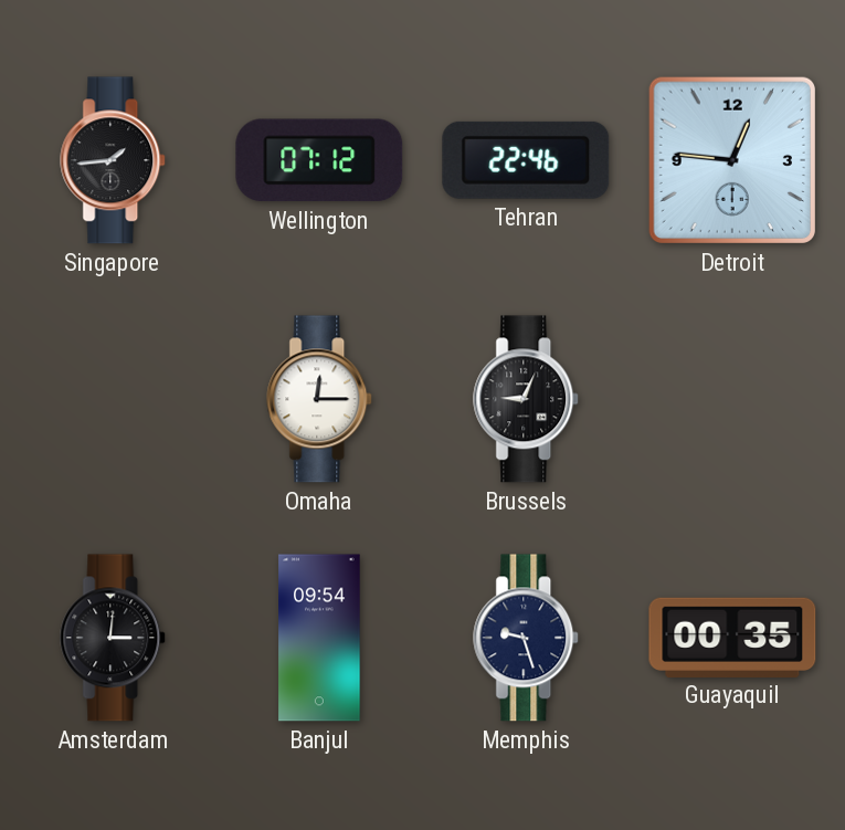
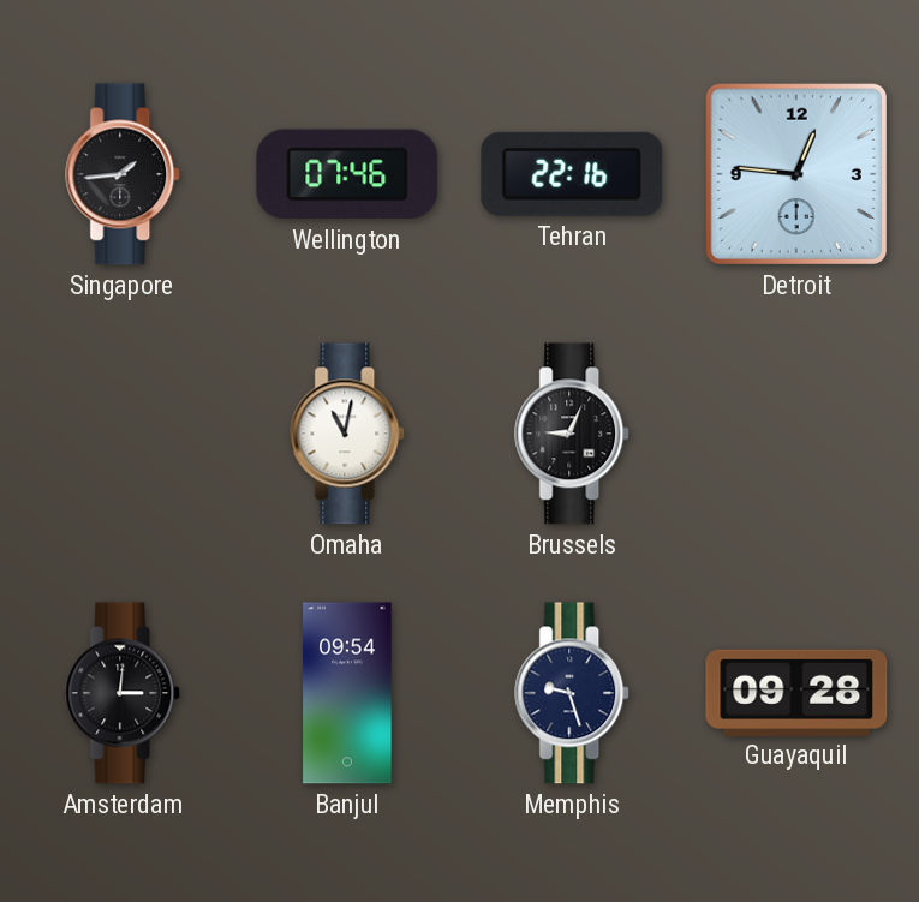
Wellington: 07:12 -> 07:46 (347, 174)
Tehran: 22:46 -> 22:16 (572, 174)
Omaha: 12:15 -> 11:02 (348, 434)
Guayaquil: 00:35 -> 09:28 (796, 692)
